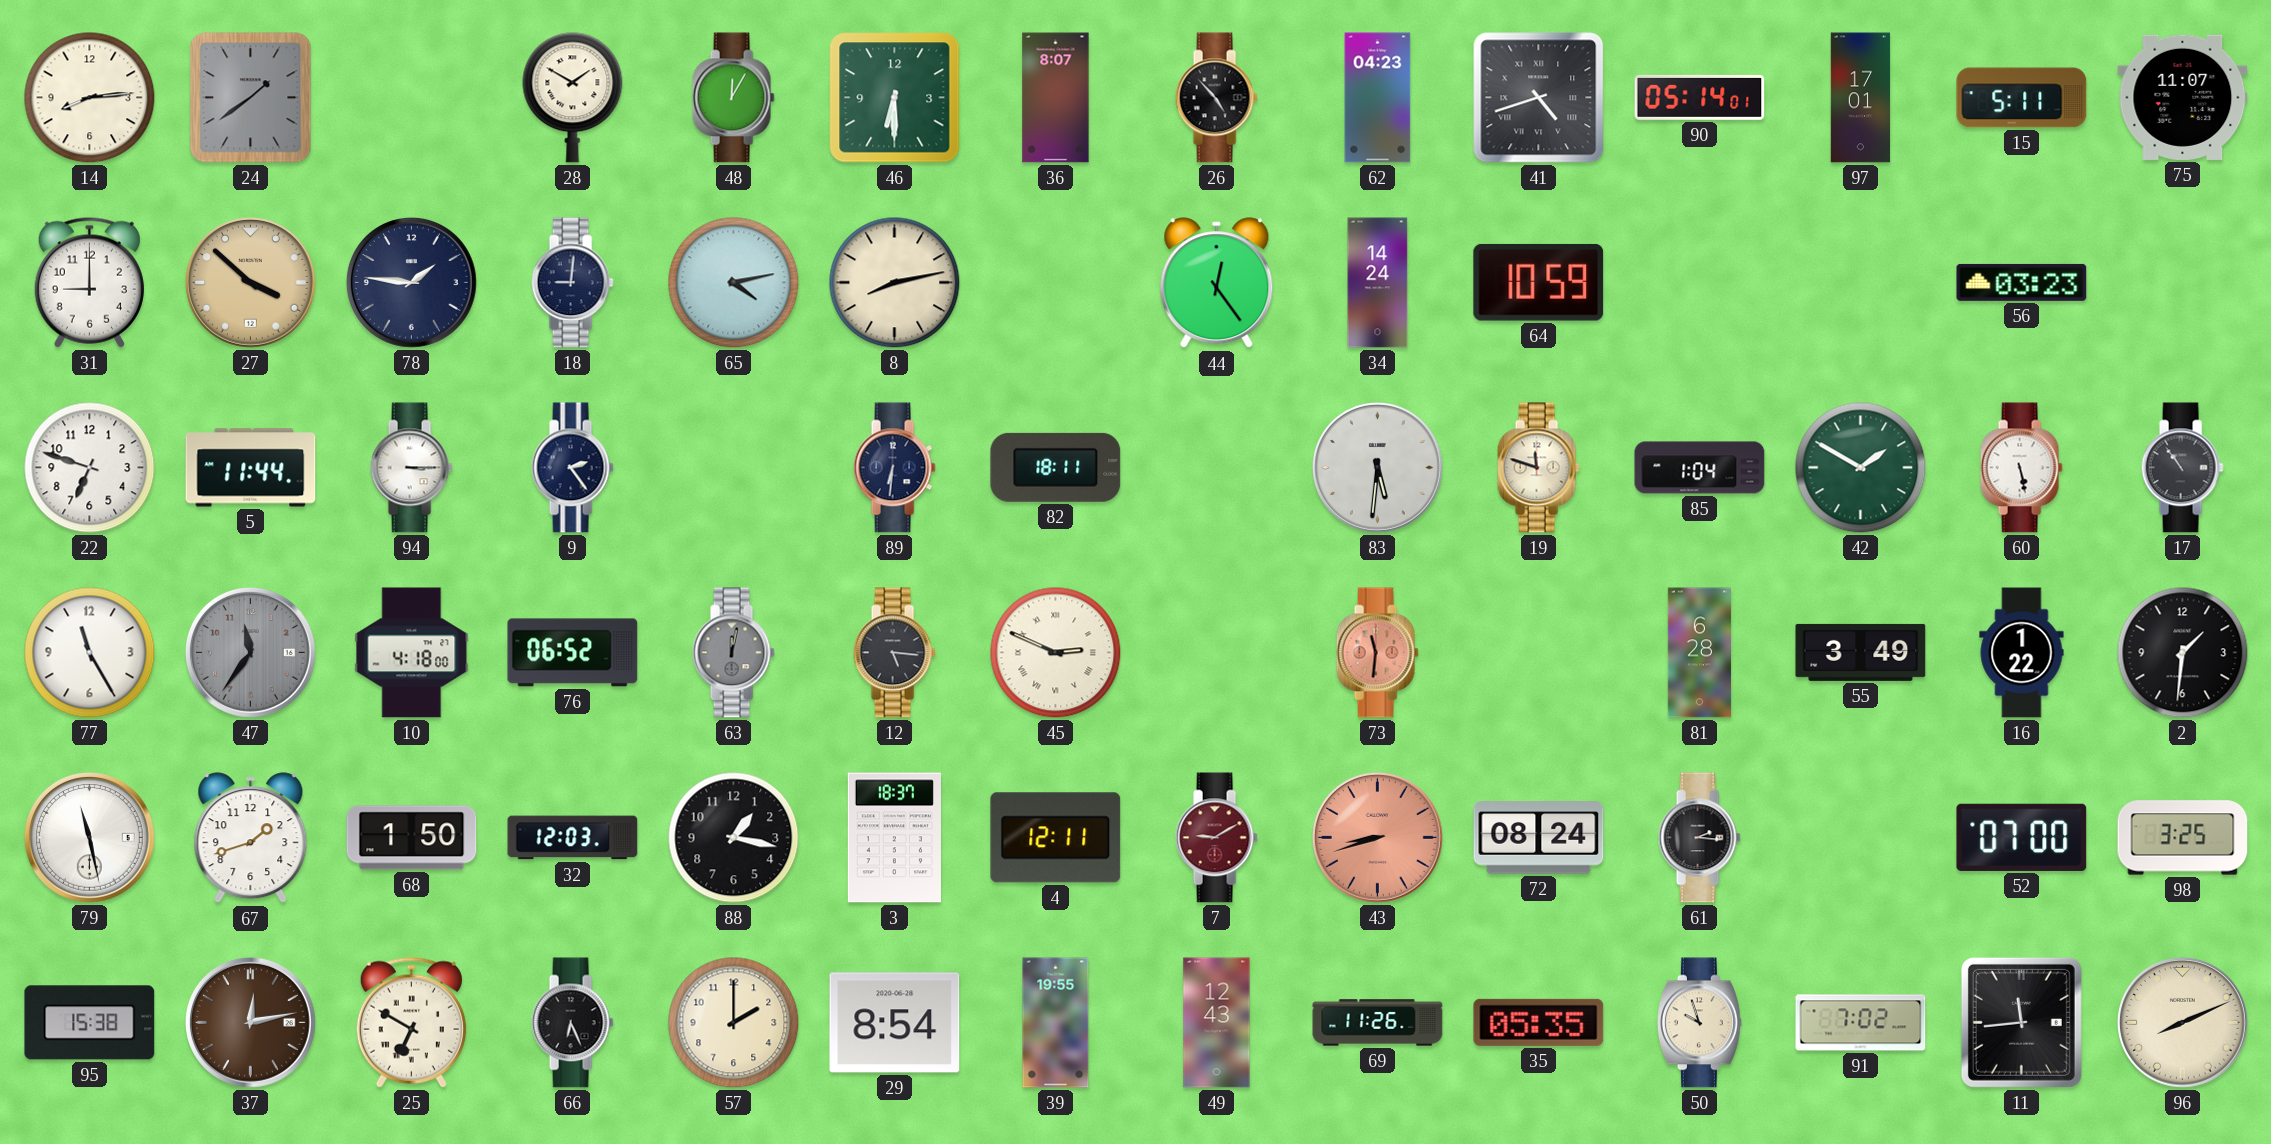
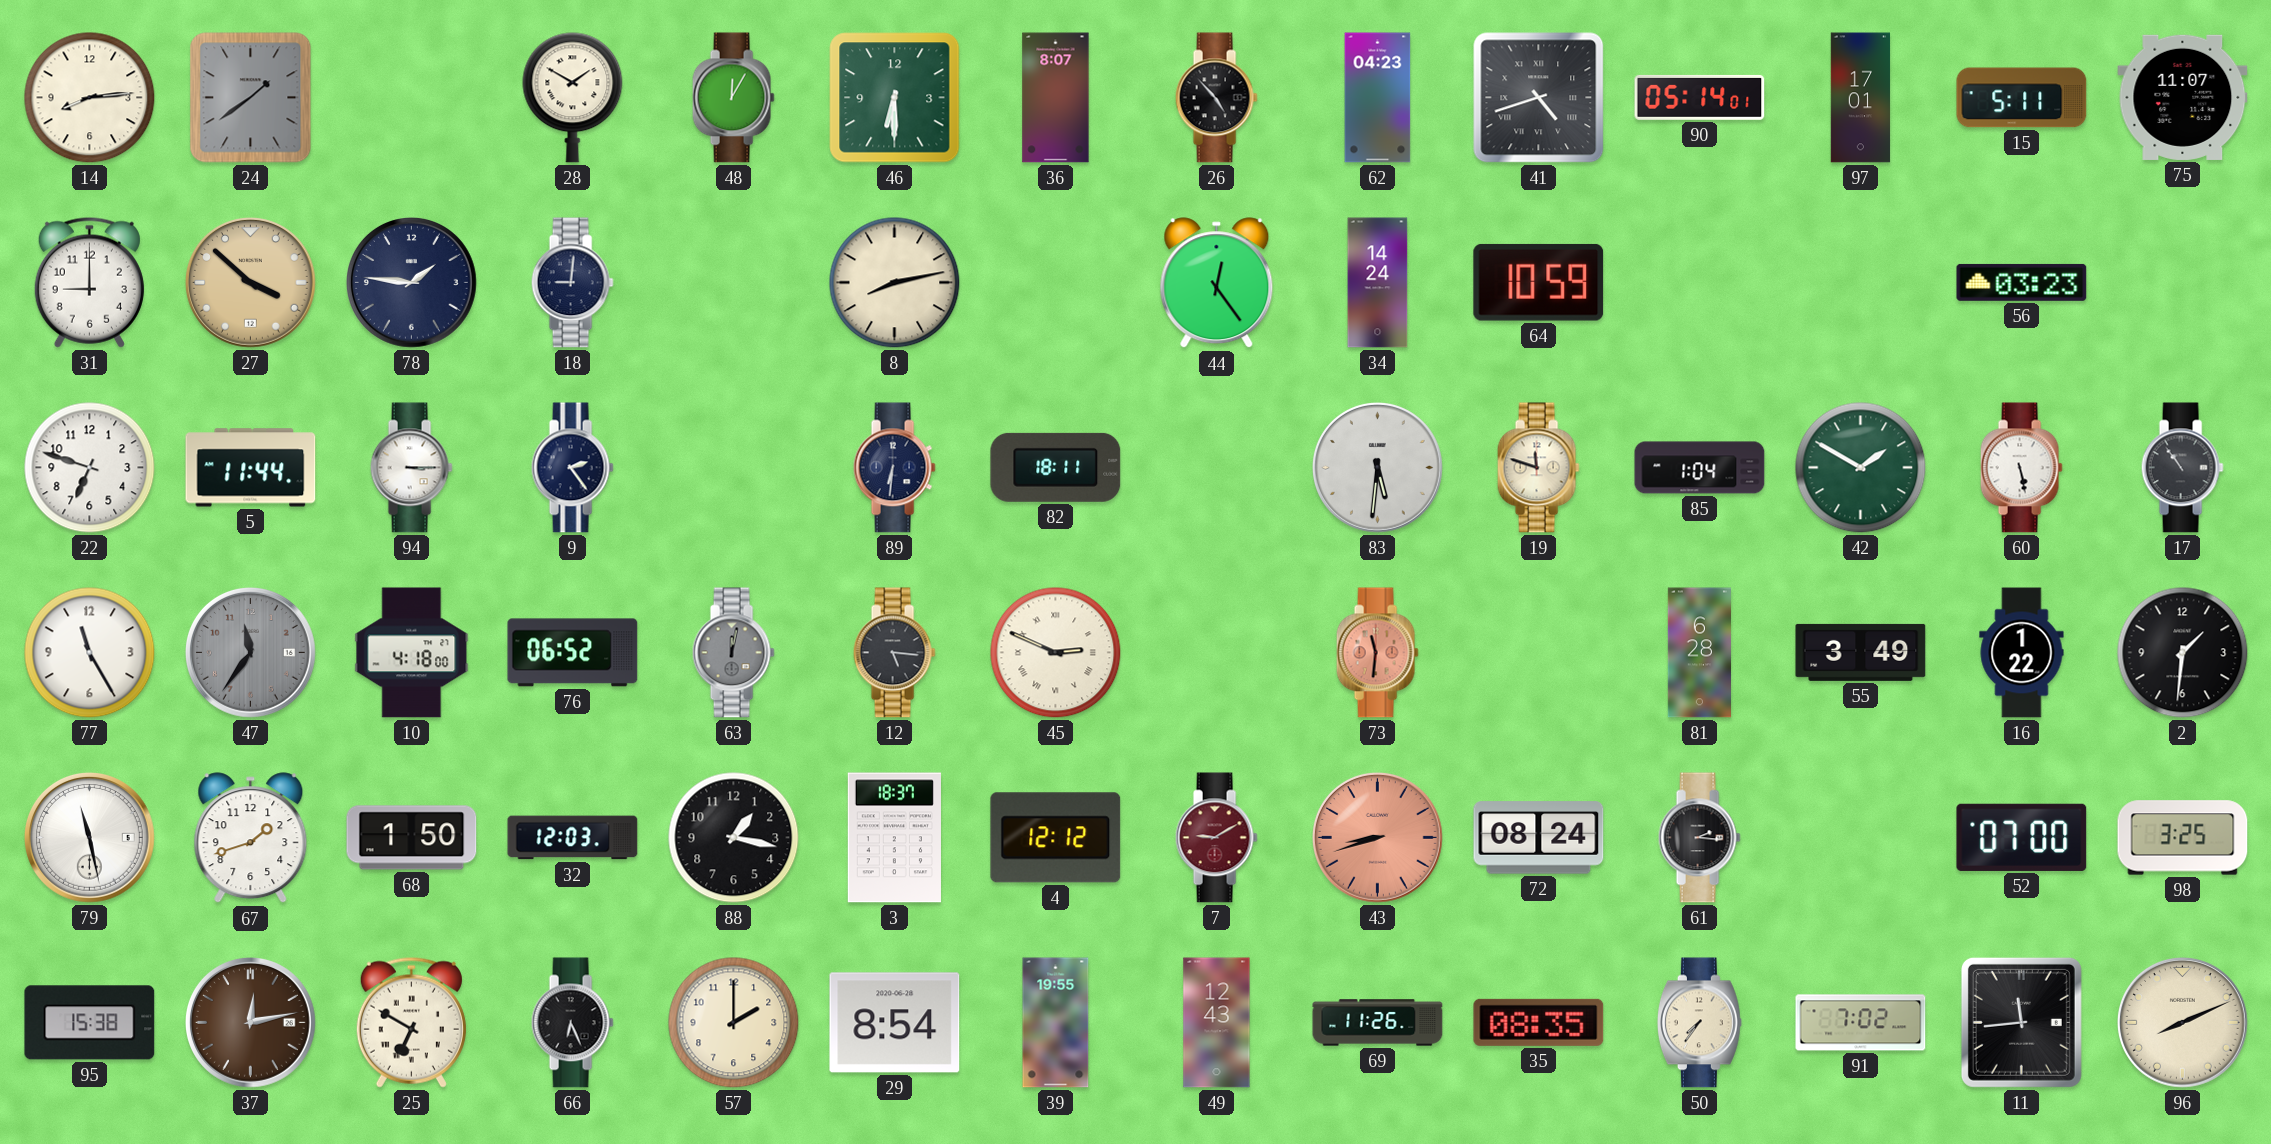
65: 4:13 -> none (734, 283)
4: 12:11 -> 12:12 (1056, 838)
35: 05:35 -> 08:35 (1539, 1022)
50: 9:57 -> 7:36 (1699, 1023)
